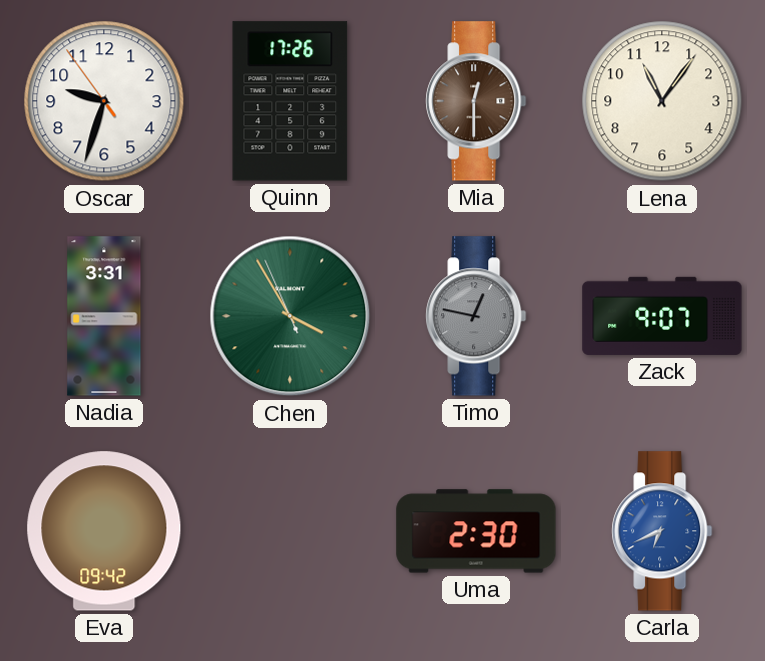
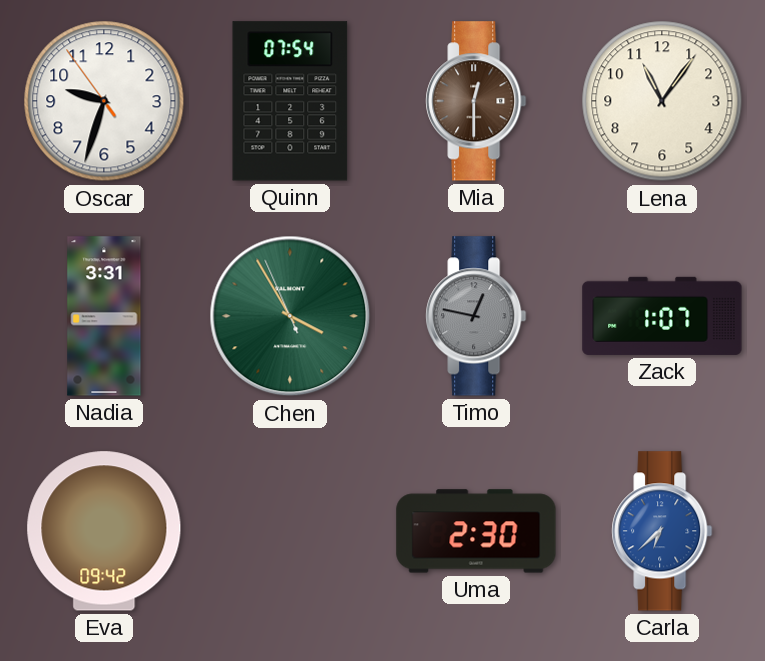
Quinn: 17:26 -> 07:54 (290, 101)
Zack: 9:07 -> 1:07 (662, 316)
Carla: 6:41 -> 6:38 (662, 531)
